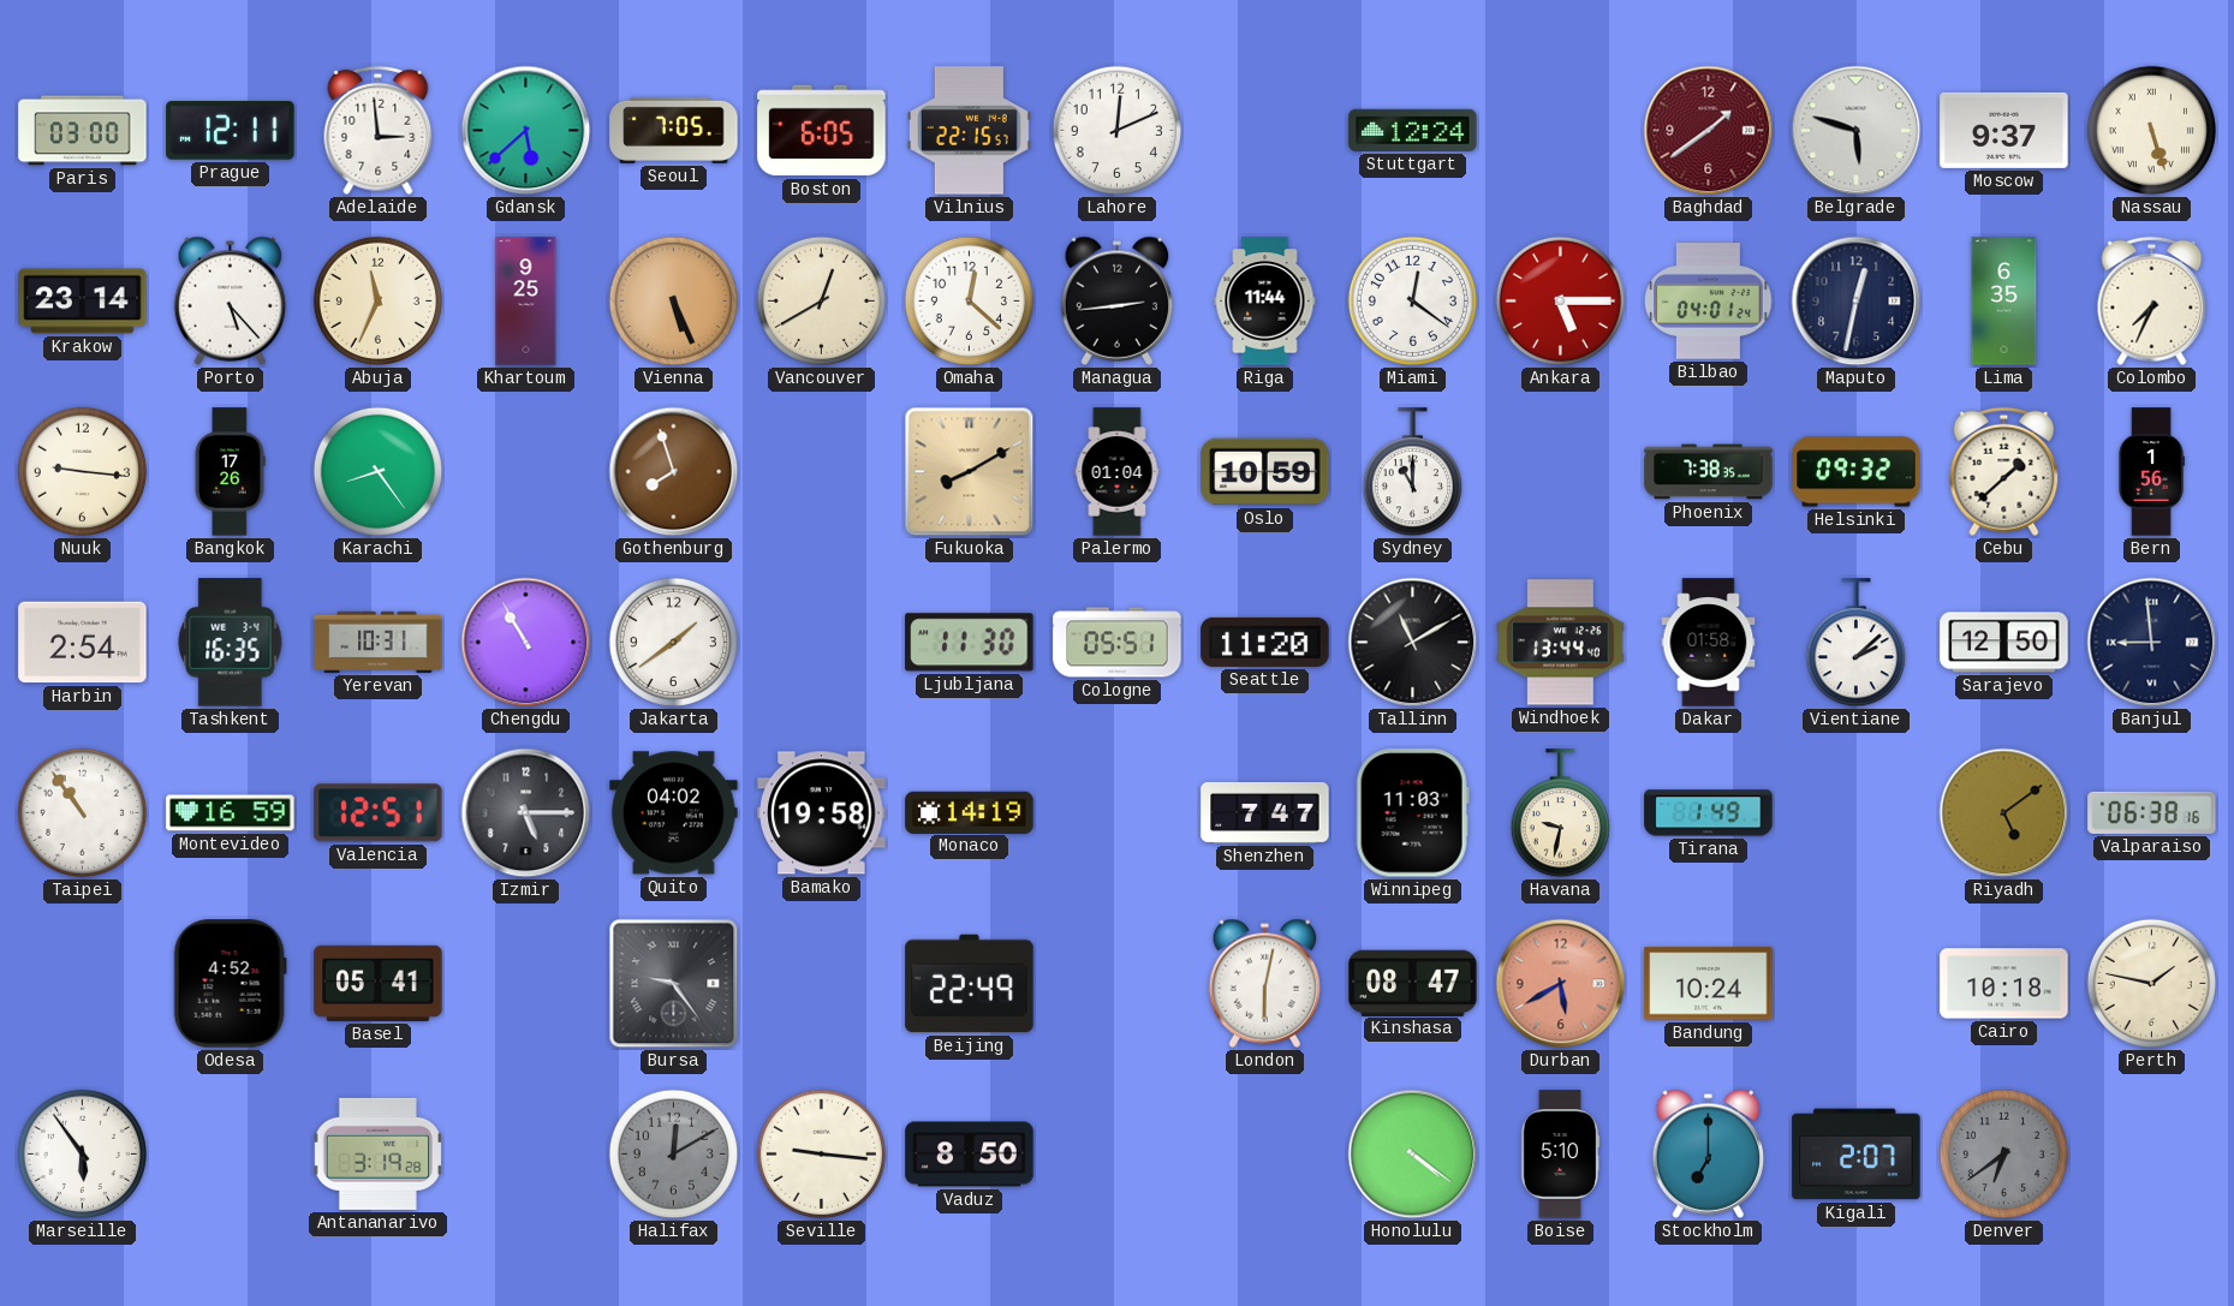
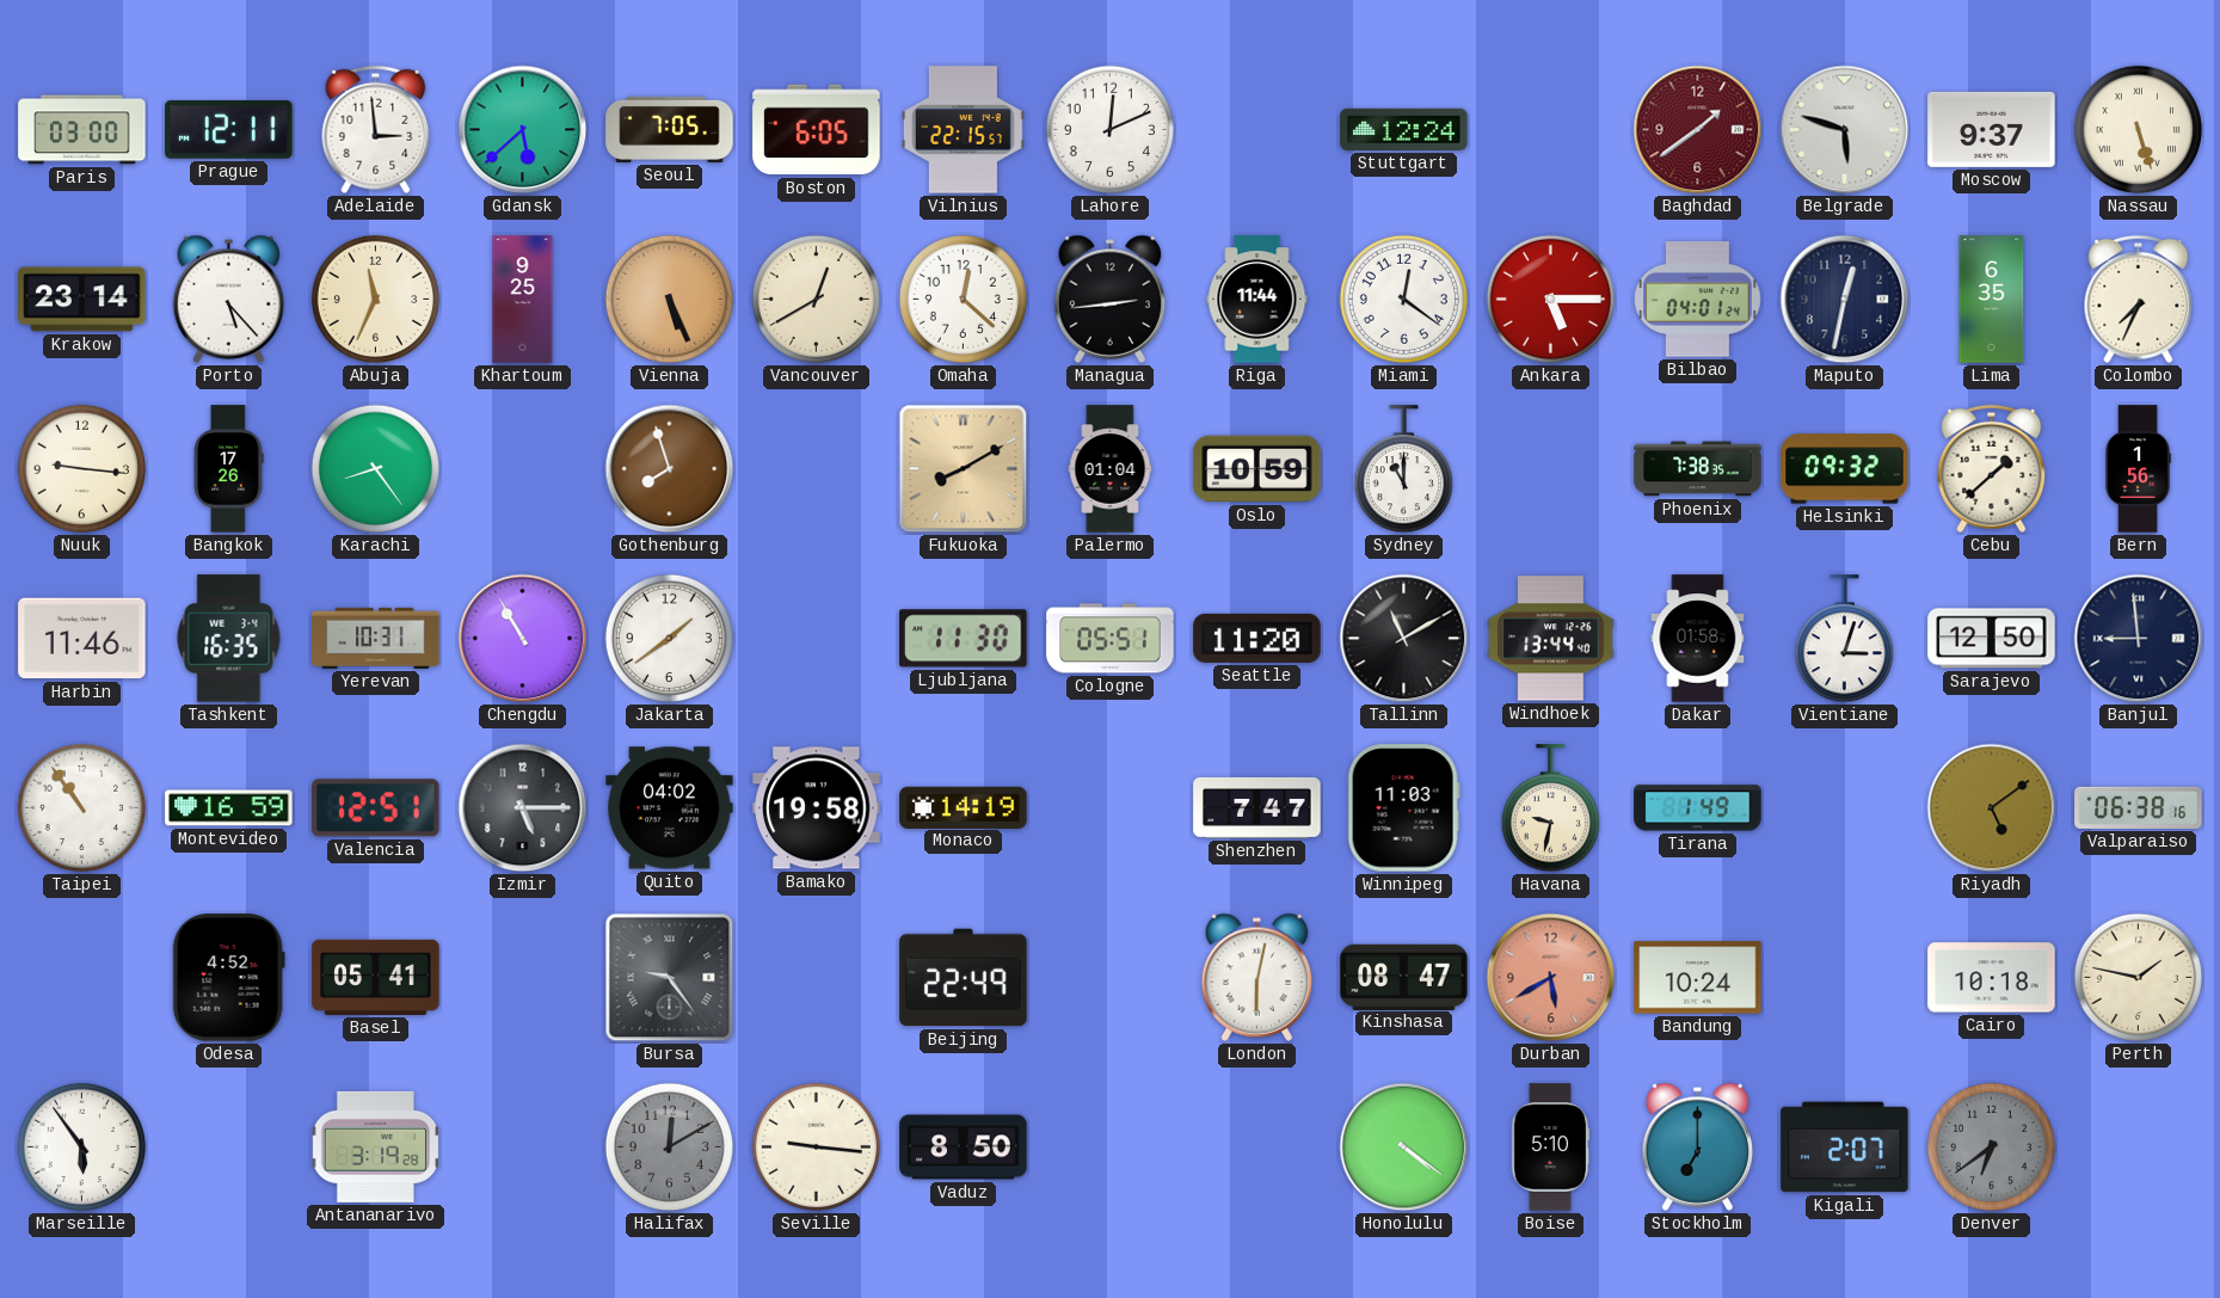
Harbin: 2:54 -> 11:46 (82, 639)
Vientiane: 2:08 -> 3:03 (1844, 639)
